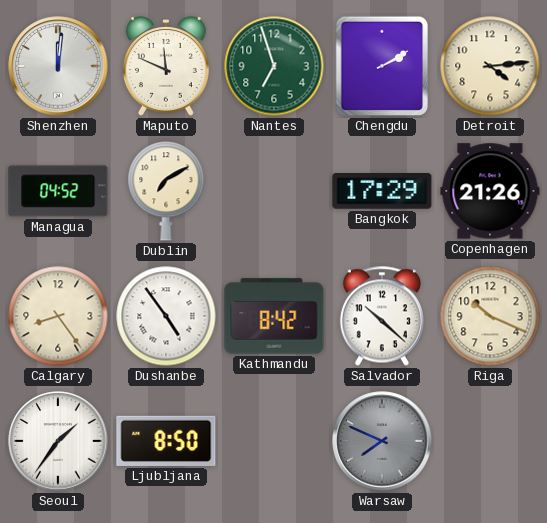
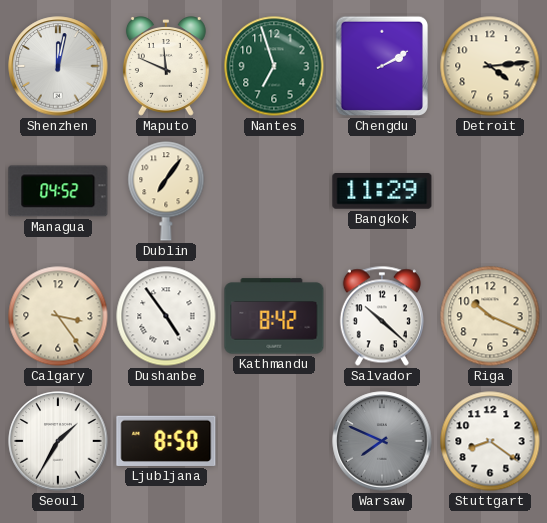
Shenzhen: 12:01 -> 12:02 (58, 66)
Dublin: 7:10 -> 7:06 (166, 191)
Bangkok: 17:29 -> 11:29 (382, 191)
Copenhagen: 21:26 -> none (490, 191)
Calgary: 8:24 -> 3:24 (58, 316)
Seoul: 1:36 -> 1:35 (58, 441)
Stuttgart: none -> 8:21 (490, 441)
